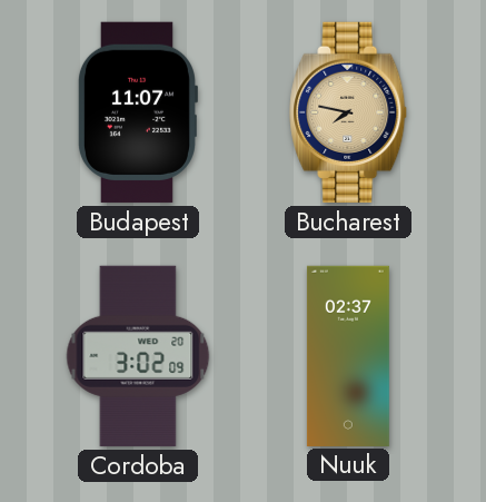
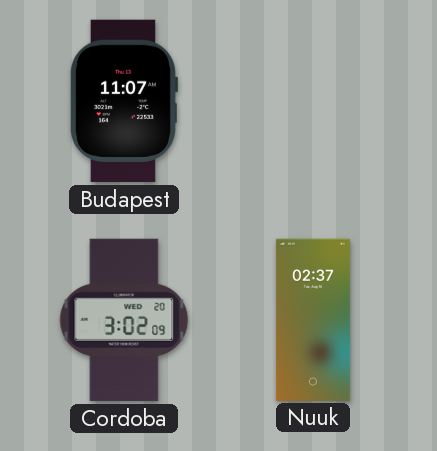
Bucharest: 7:47 -> none (349, 112)
